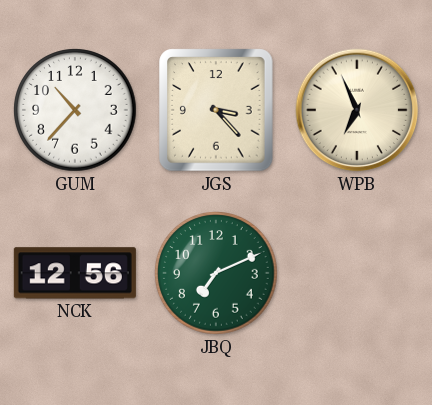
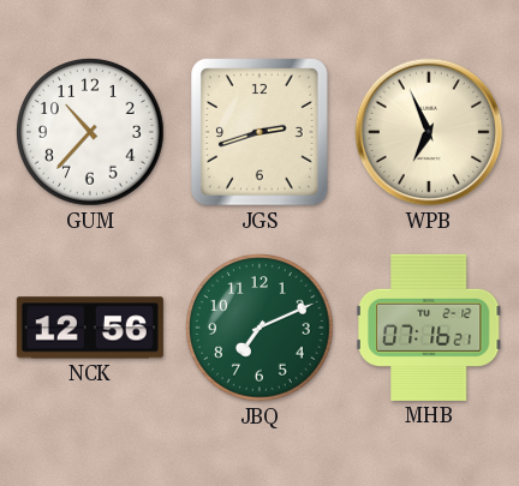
JGS: 3:23 -> 2:42 (259, 132)
MHB: none -> 07:16 (429, 328)
